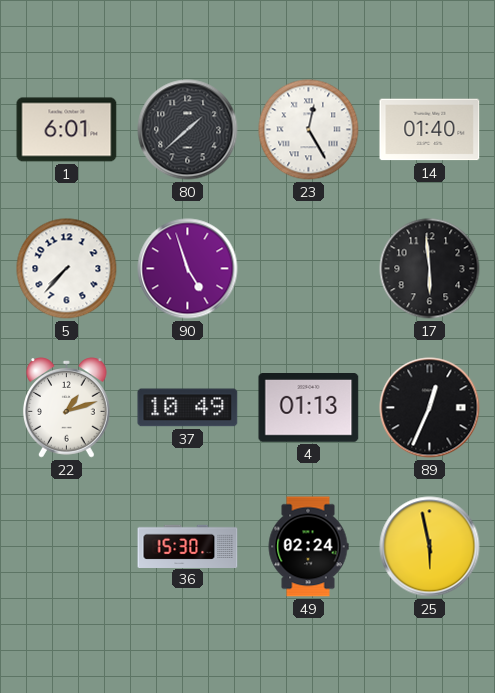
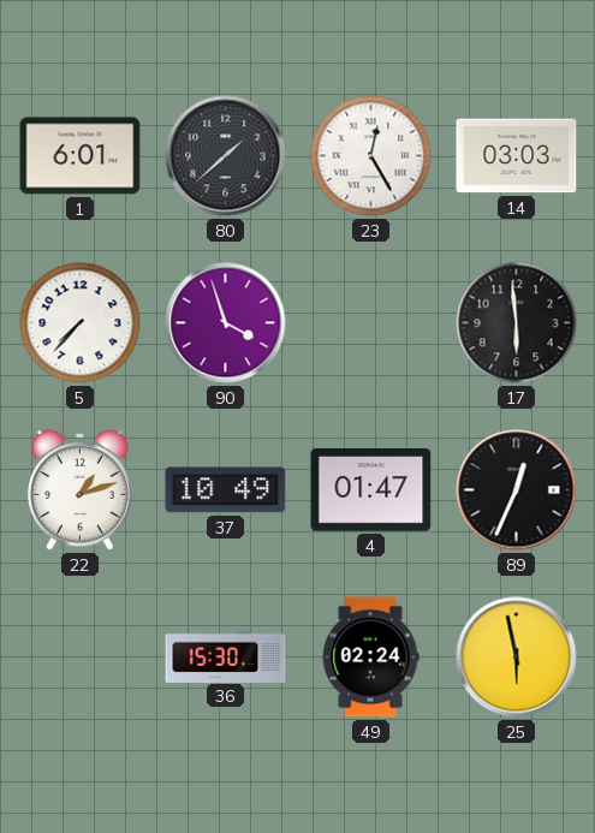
14: 01:40 -> 03:03 (517, 156)
90: 4:57 -> 3:57 (226, 323)
4: 01:13 -> 01:47 (371, 490)
